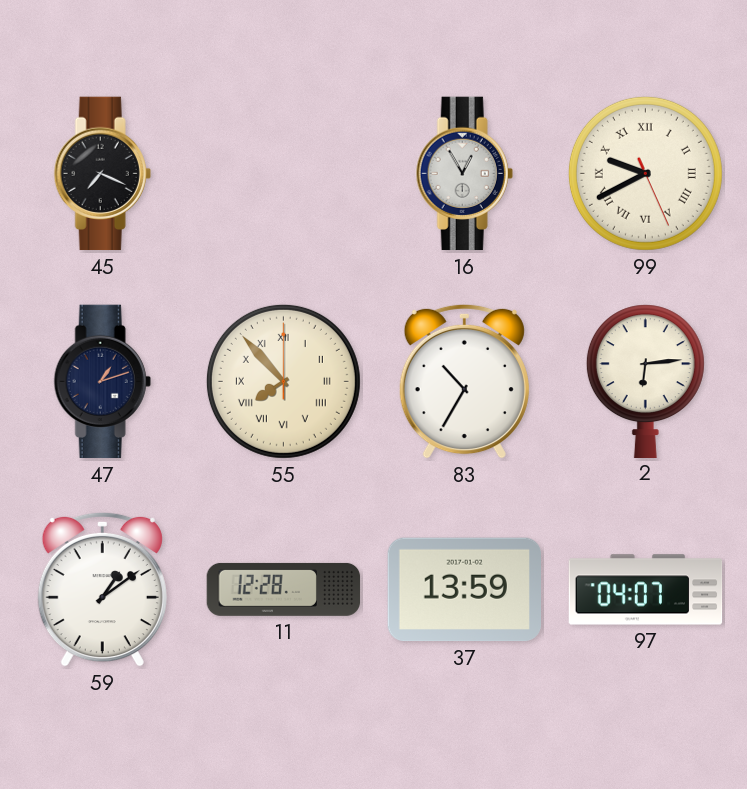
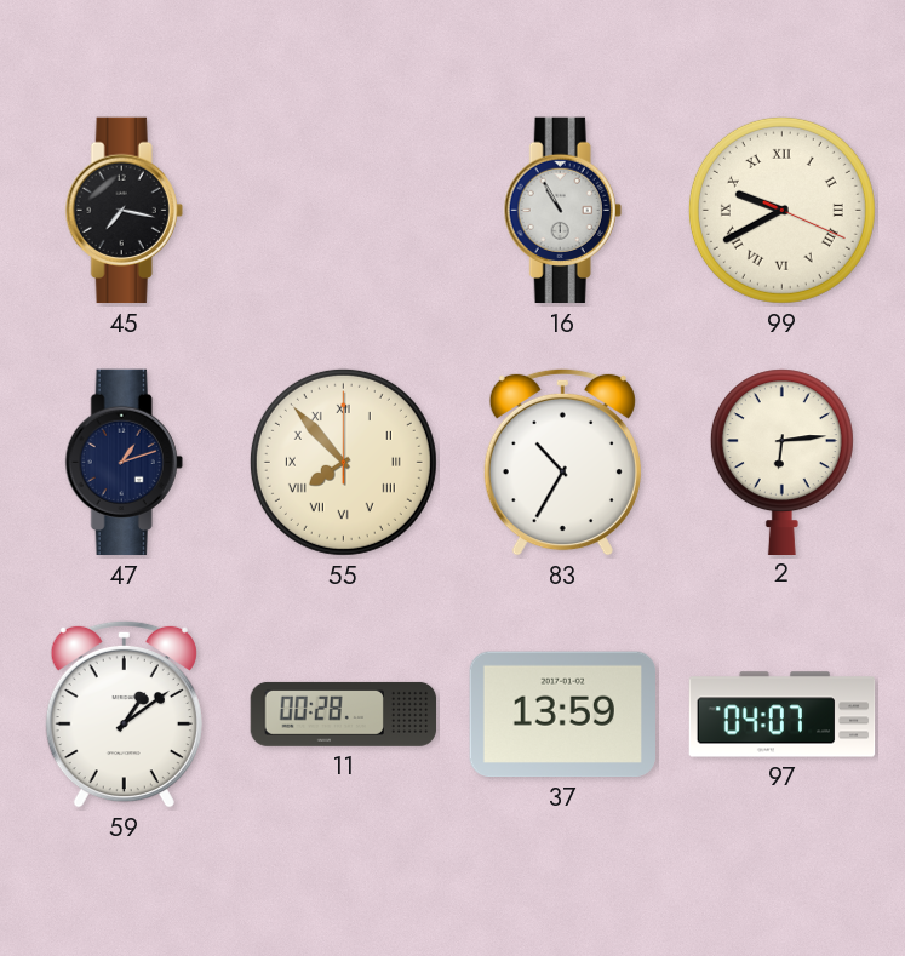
45: 7:19 -> 7:17 (124, 211)
16: 12:55 -> 10:55 (562, 211)
99: 9:40:26 -> 9:40:19 (781, 210)
11: 12:28 -> 00:28 (344, 714)
